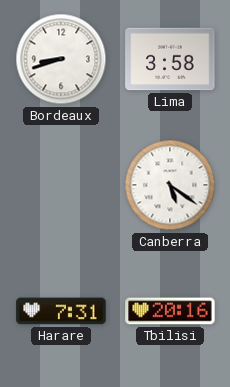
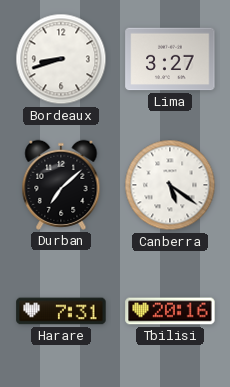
Lima: 3:58 -> 3:27 (170, 59)
Durban: none -> 7:08 (61, 185)
